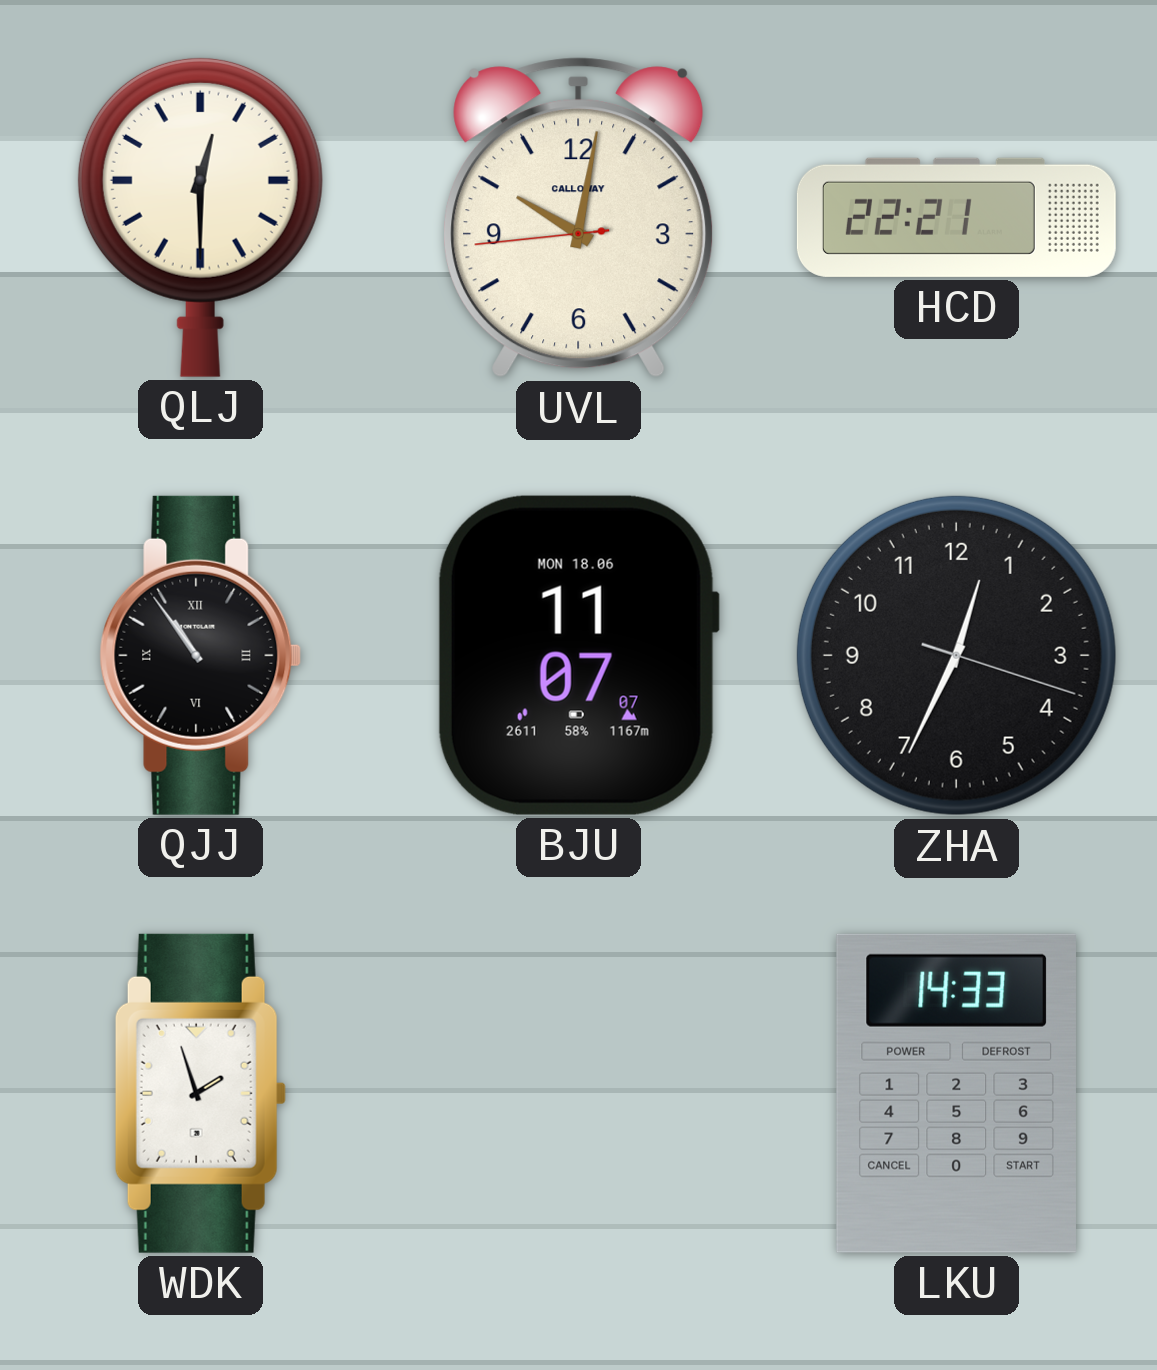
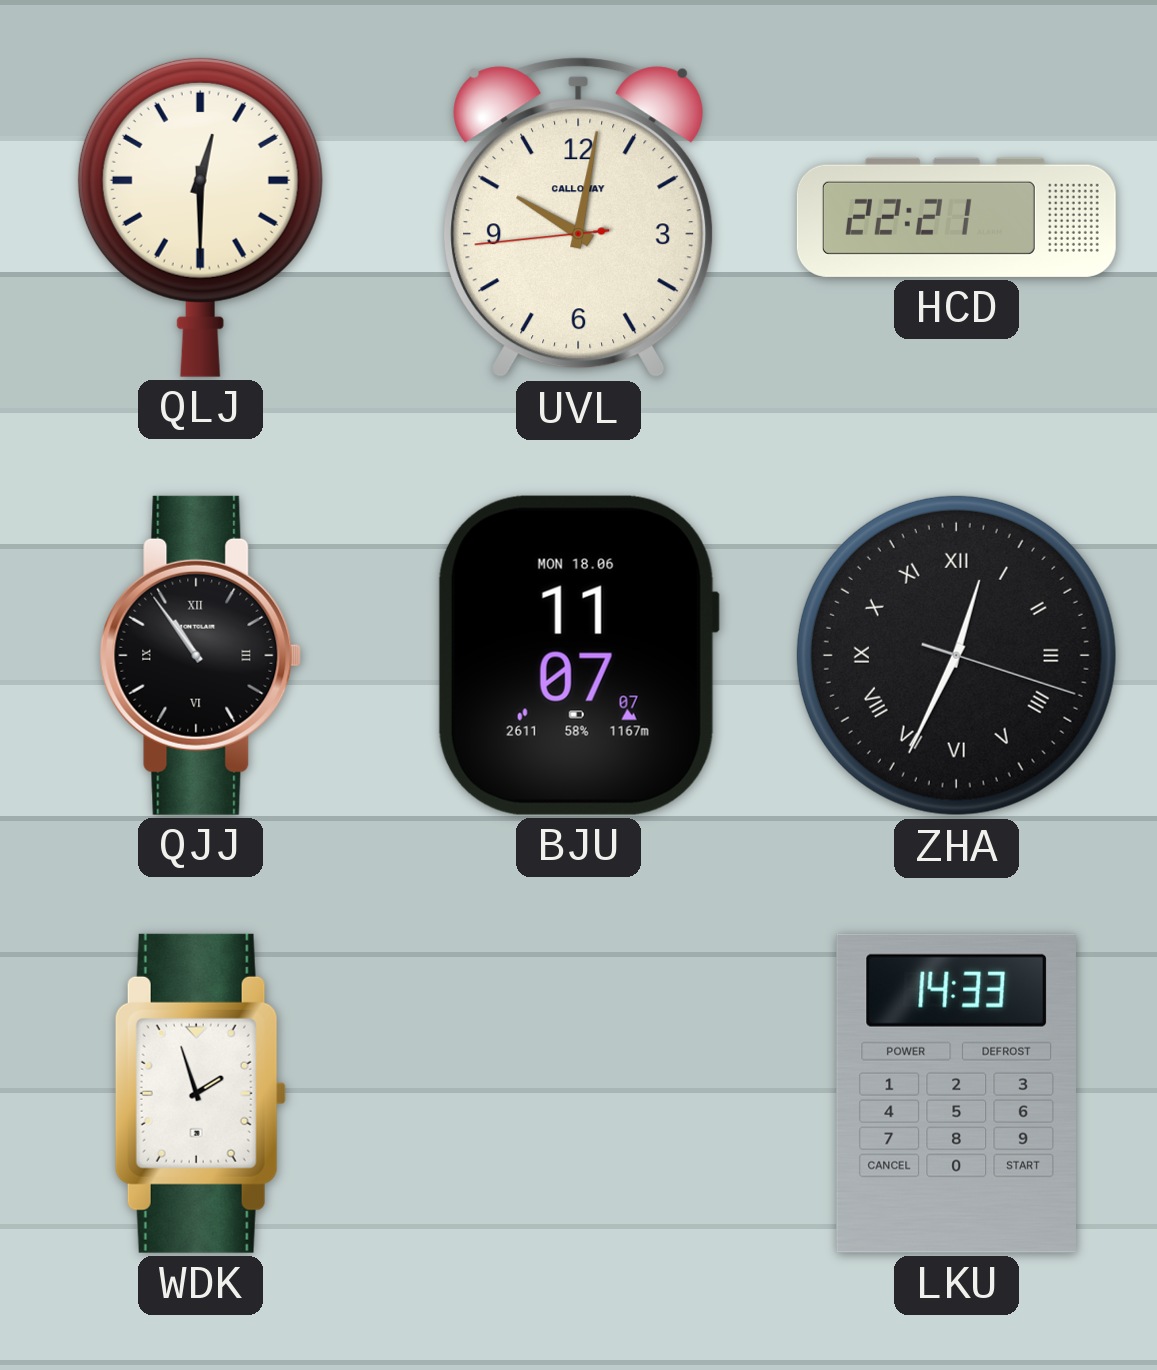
ZHA numerals: Arabic -> Roman (956, 655)
